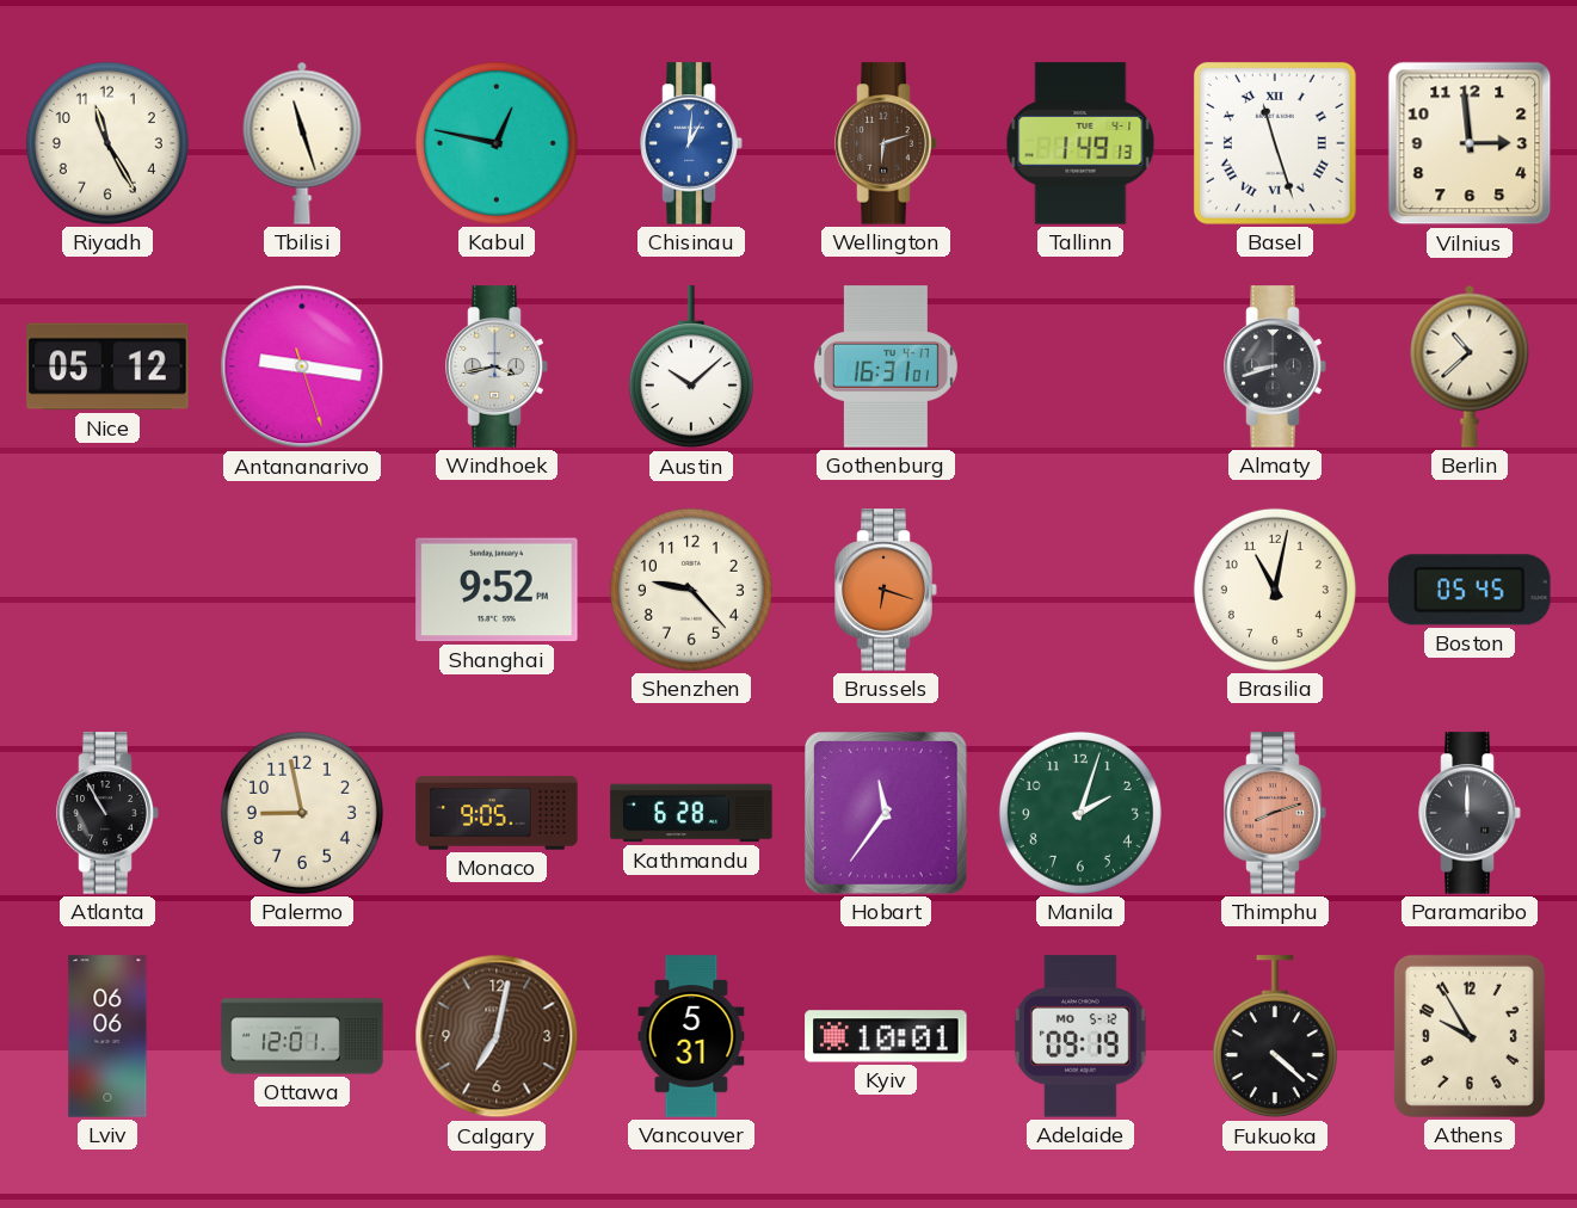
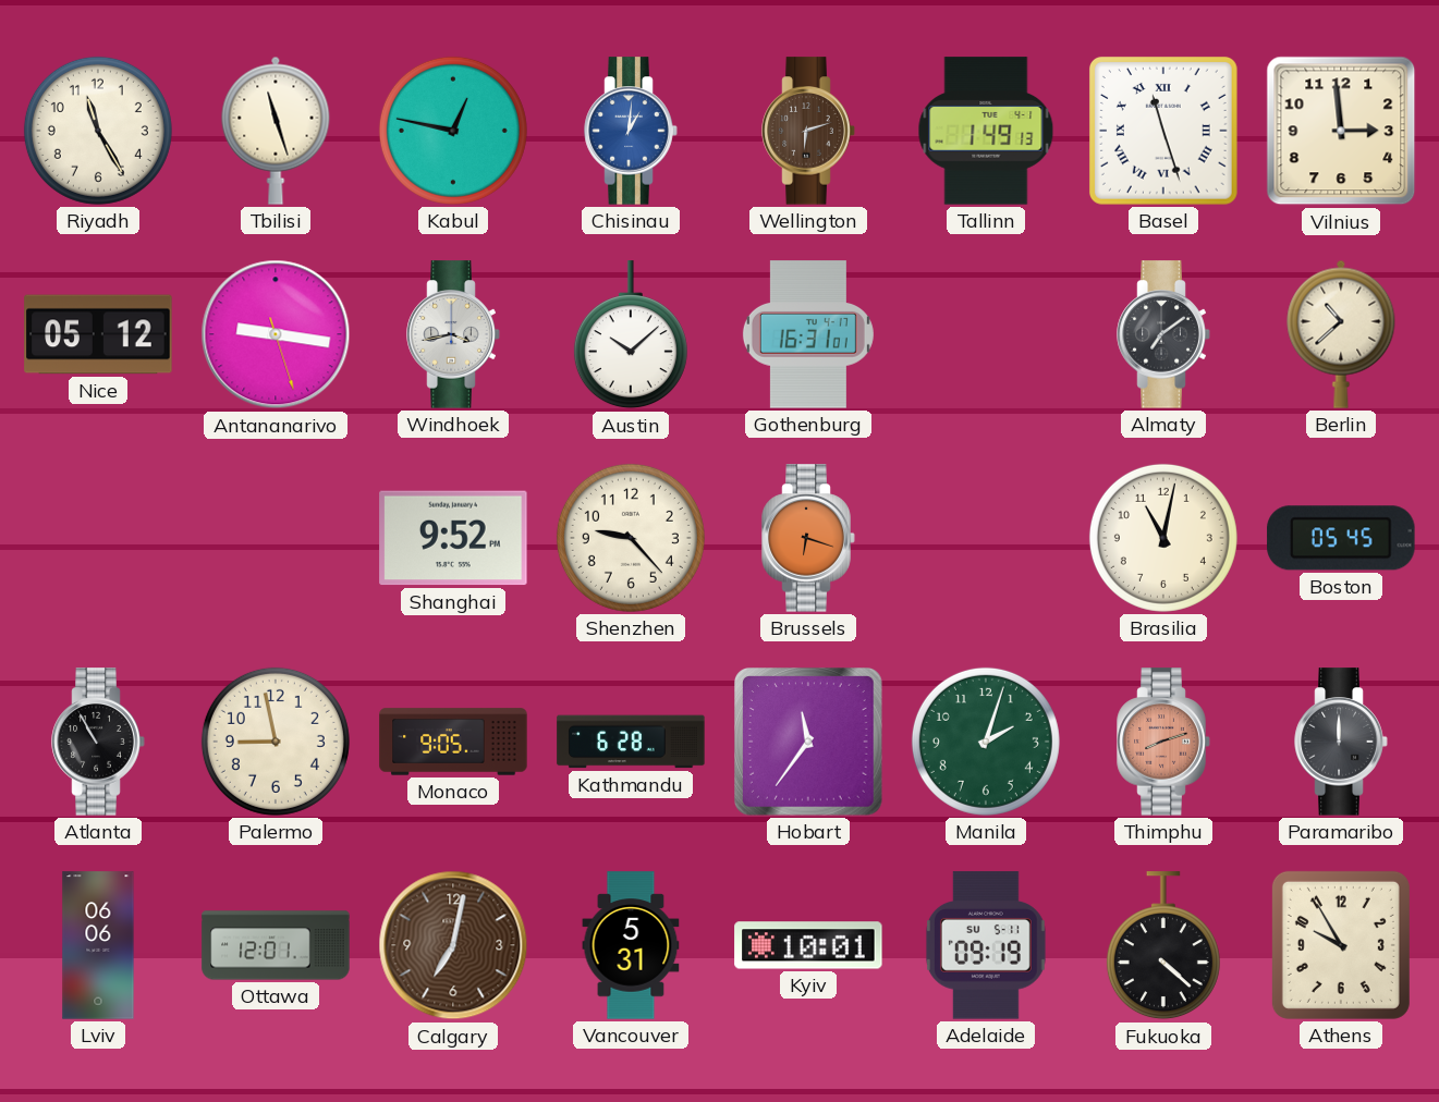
Almaty: 8:42 -> 7:09 (1163, 334)
Adelaide date: MO 5-12 -> SU 5-11 (986, 945)
